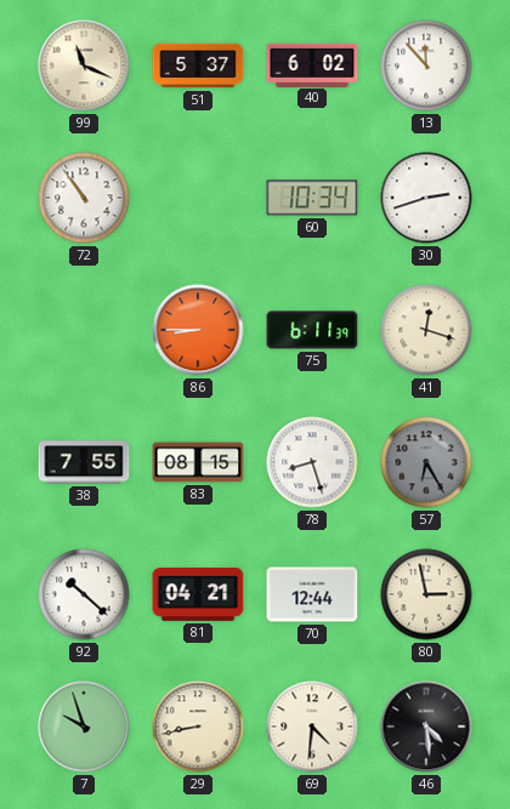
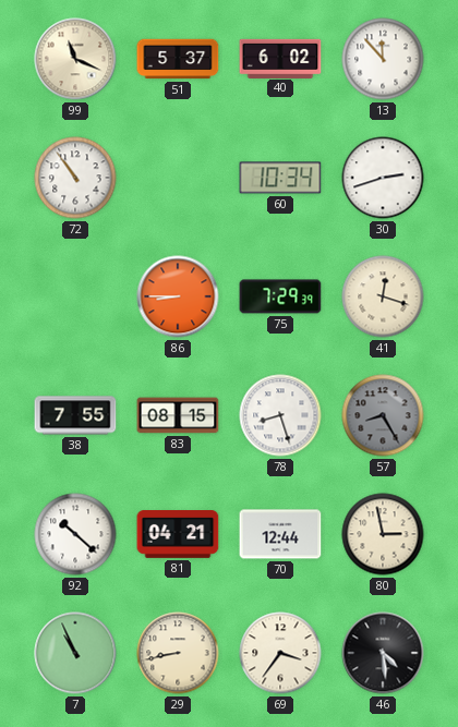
75: 6:11 -> 7:29 (280, 296)
57: 6:25 -> 8:25 (383, 415)
7: 9:57 -> 10:56 (75, 653)
69: 4:31 -> 3:36 (280, 653)
